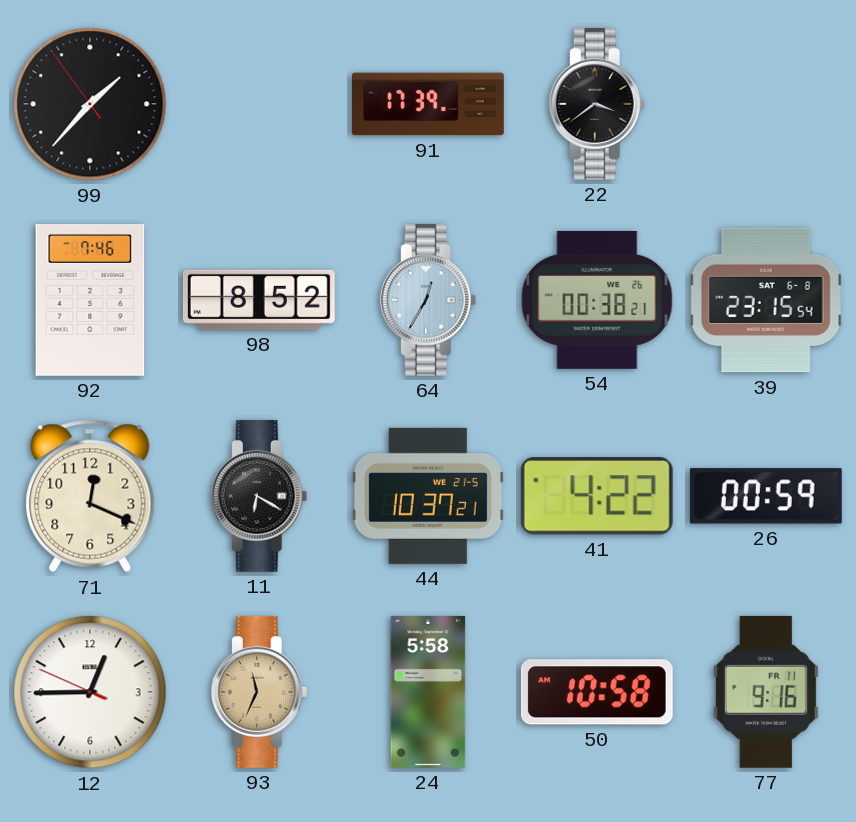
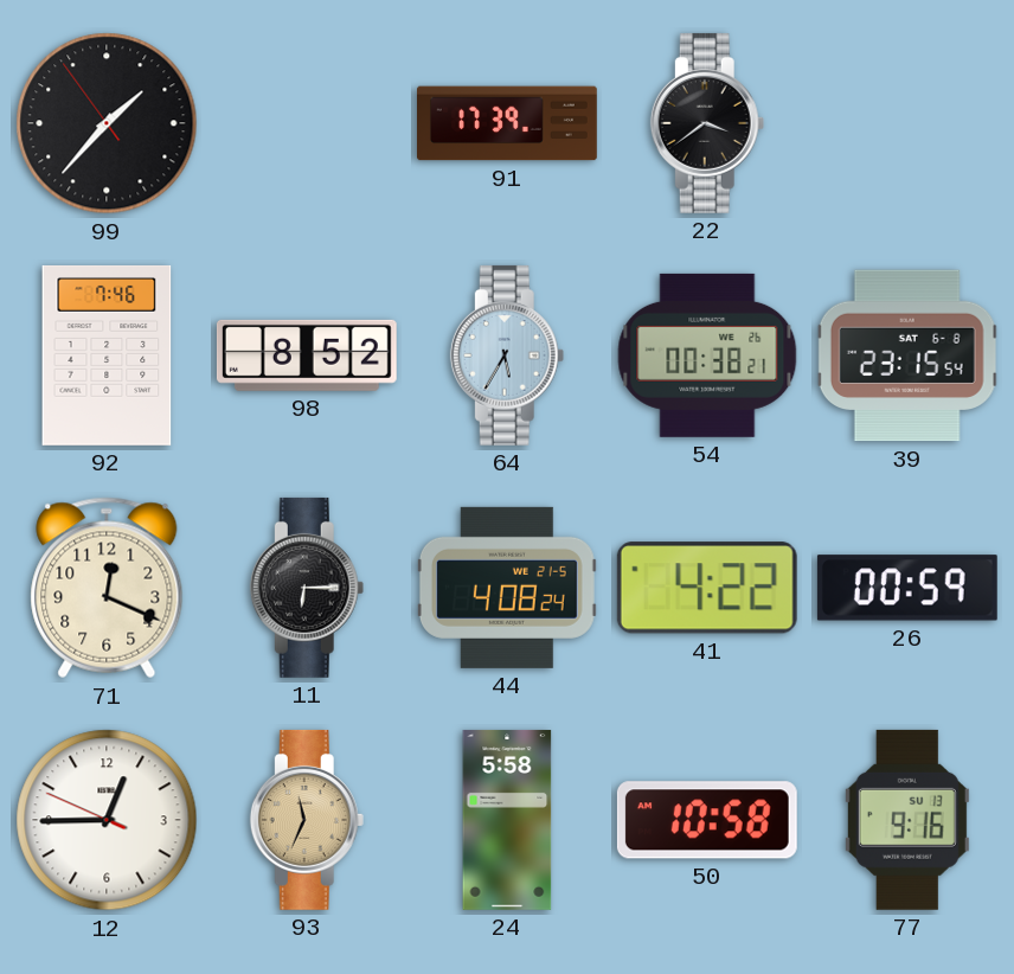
64: 12:35 -> 5:35 (507, 355)
11: 6:20 -> 6:15 (307, 588)
44: 10:37 -> 4:08 (507, 588)
77 date: FR 11 -> SU 13 (907, 820)
